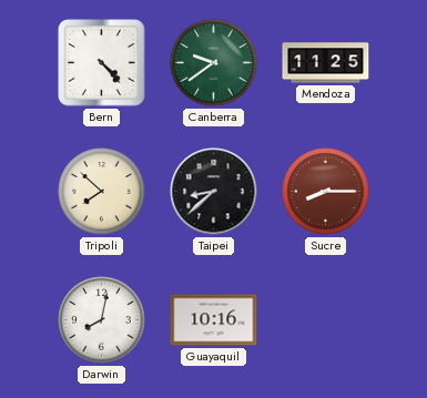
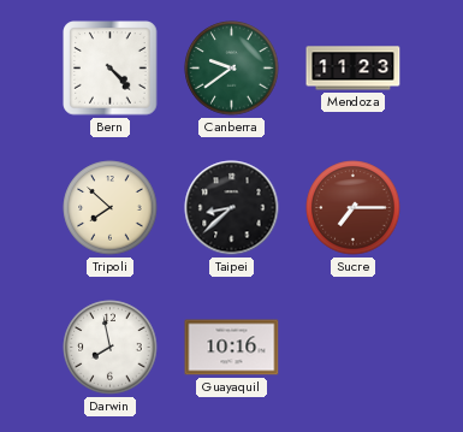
Mendoza: 11:25 -> 11:23 (354, 69)
Sucre: 8:15 -> 7:15 (354, 208)
Darwin: 8:02 -> 7:58 (111, 348)
